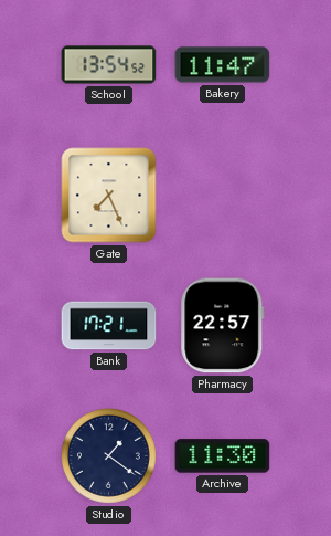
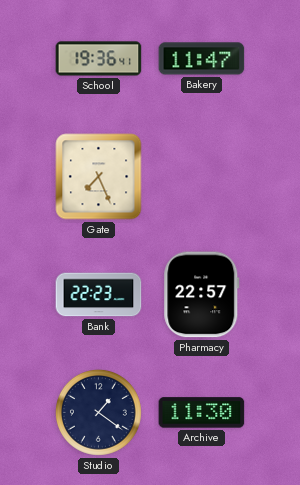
School: 13:54 -> 19:36 (99, 59)
Bank: 17:21 -> 22:23 (99, 295)
